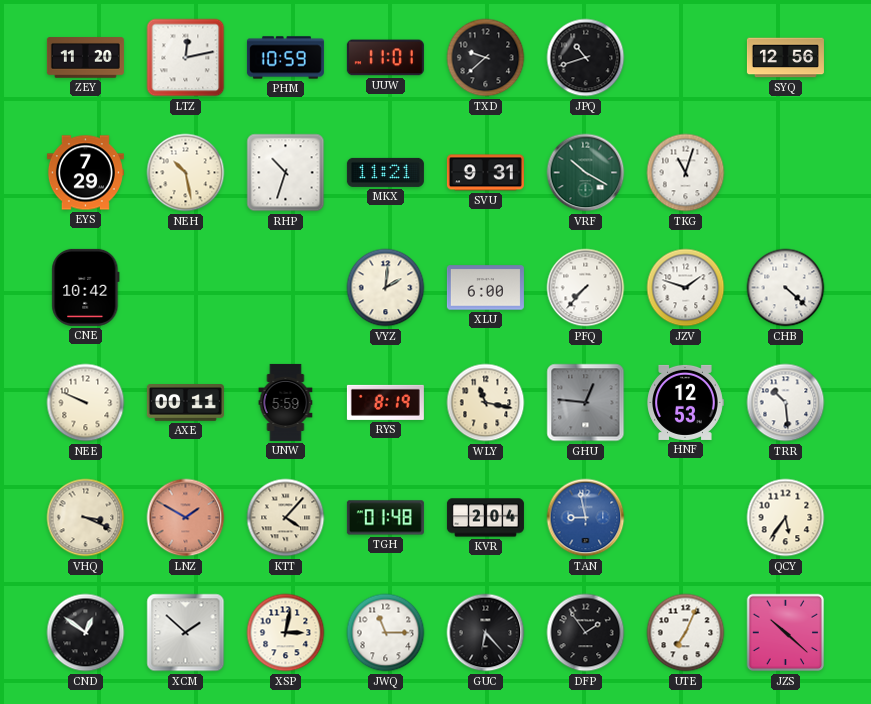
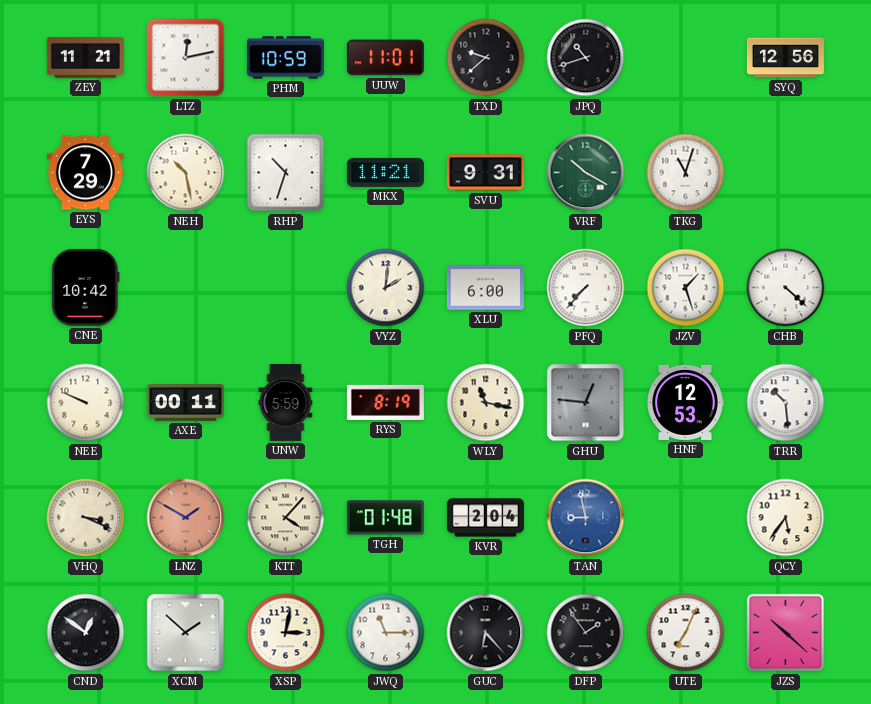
ZEY: 11:20 -> 11:21 (85, 58)
JZV: 1:48 -> 1:27 (686, 288)
